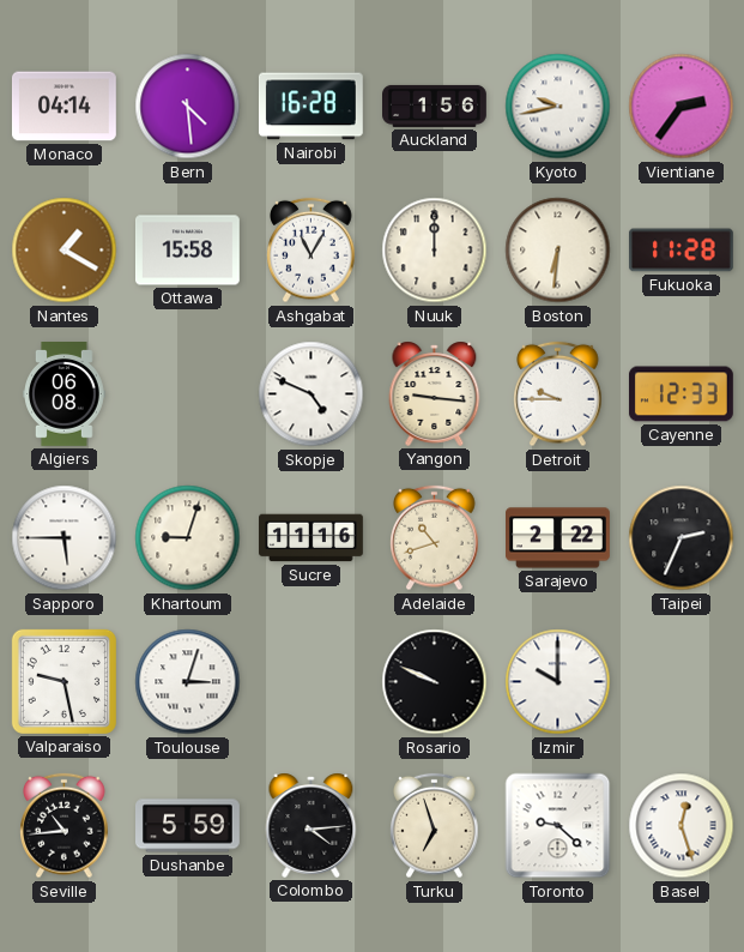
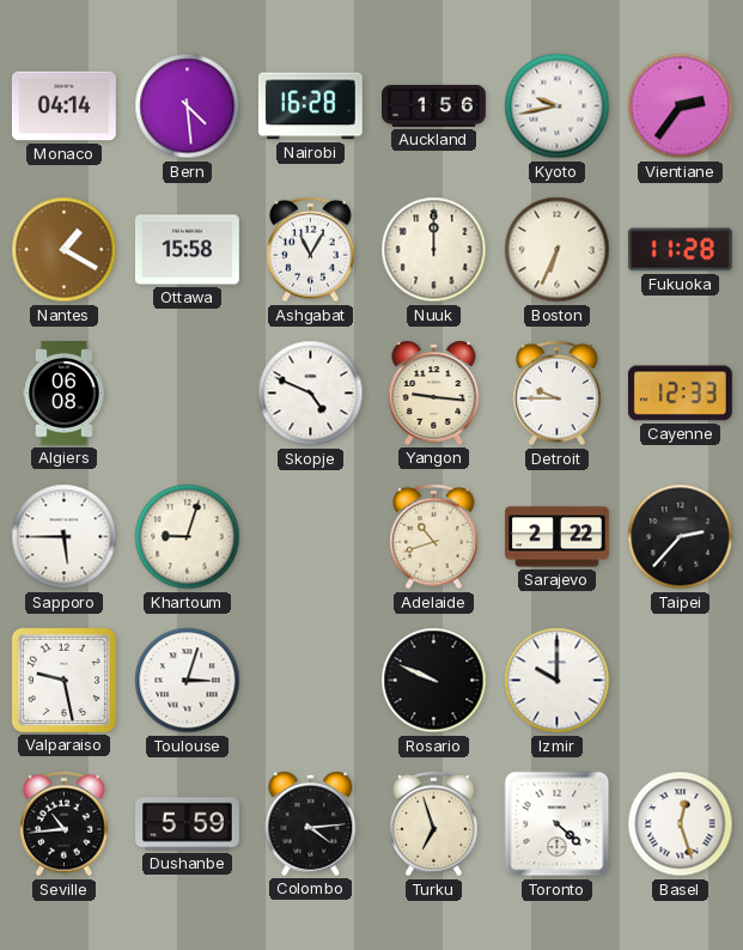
Boston: 6:31 -> 6:34 (558, 250)
Sucre: 11:16 -> none (311, 538)
Taipei: 2:34 -> 2:37 (681, 537)
Toronto: 9:22 -> 4:22 (558, 824)
